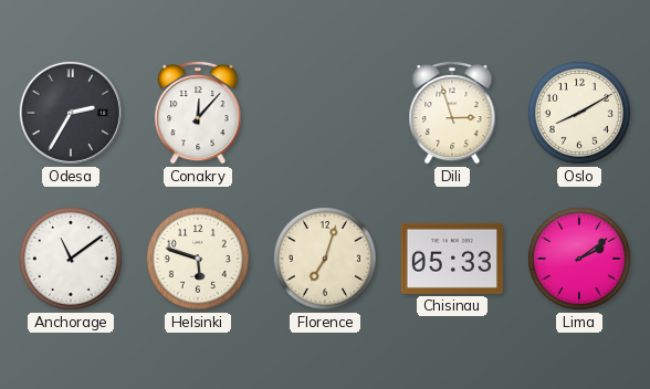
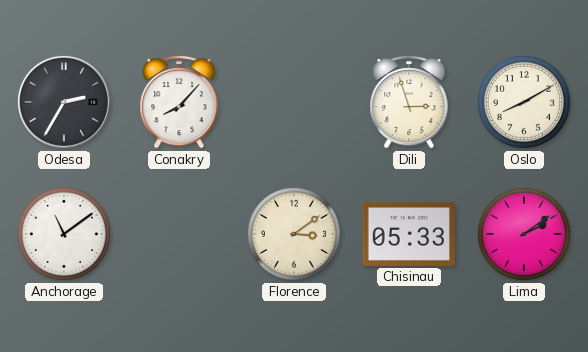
Conakry: 12:07 -> 8:07 (179, 102)
Helsinki: 5:48 -> none (198, 259)
Florence: 7:03 -> 3:09 (294, 234)
